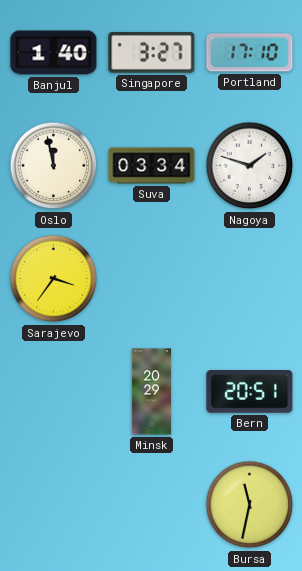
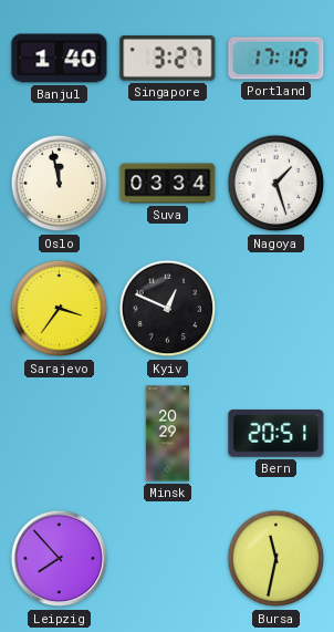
Nagoya: 1:48 -> 1:27 (276, 184)
Kyiv: none -> 12:49 (168, 309)
Leipzig: none -> 7:53 (60, 559)
